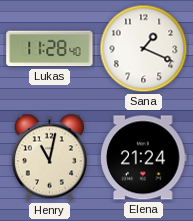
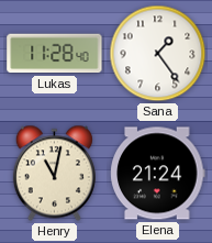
Sana: 1:19 -> 1:24 (158, 54)
